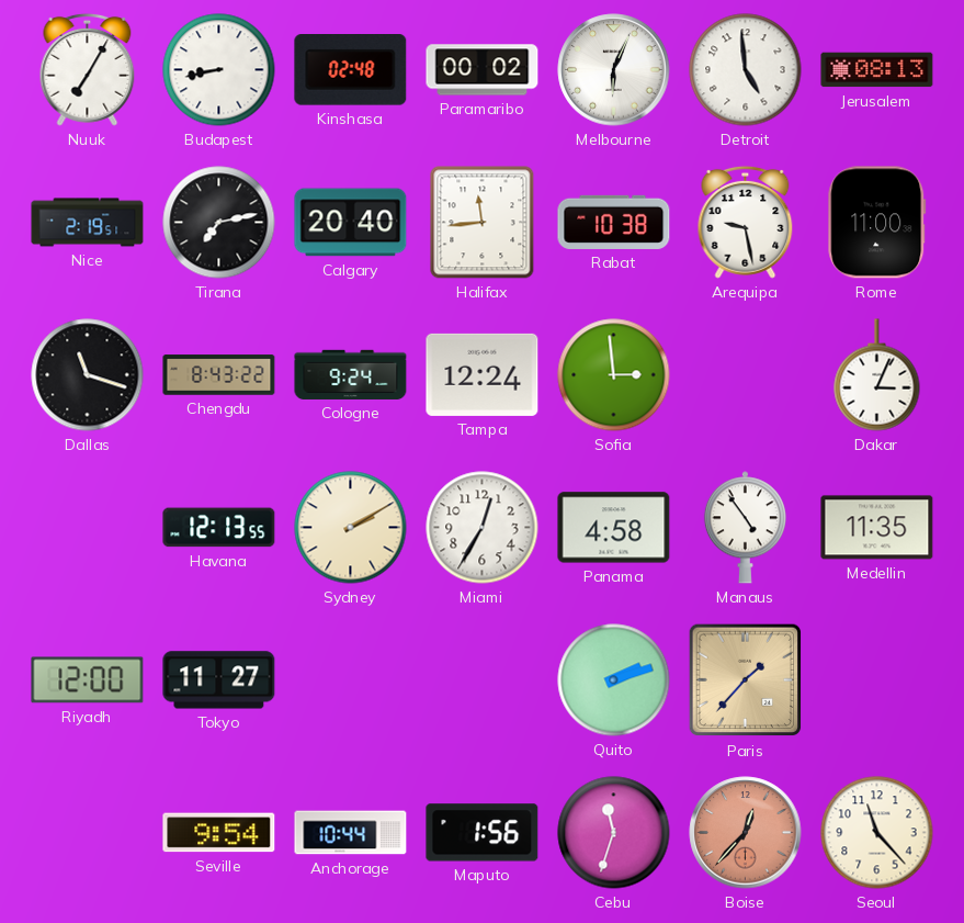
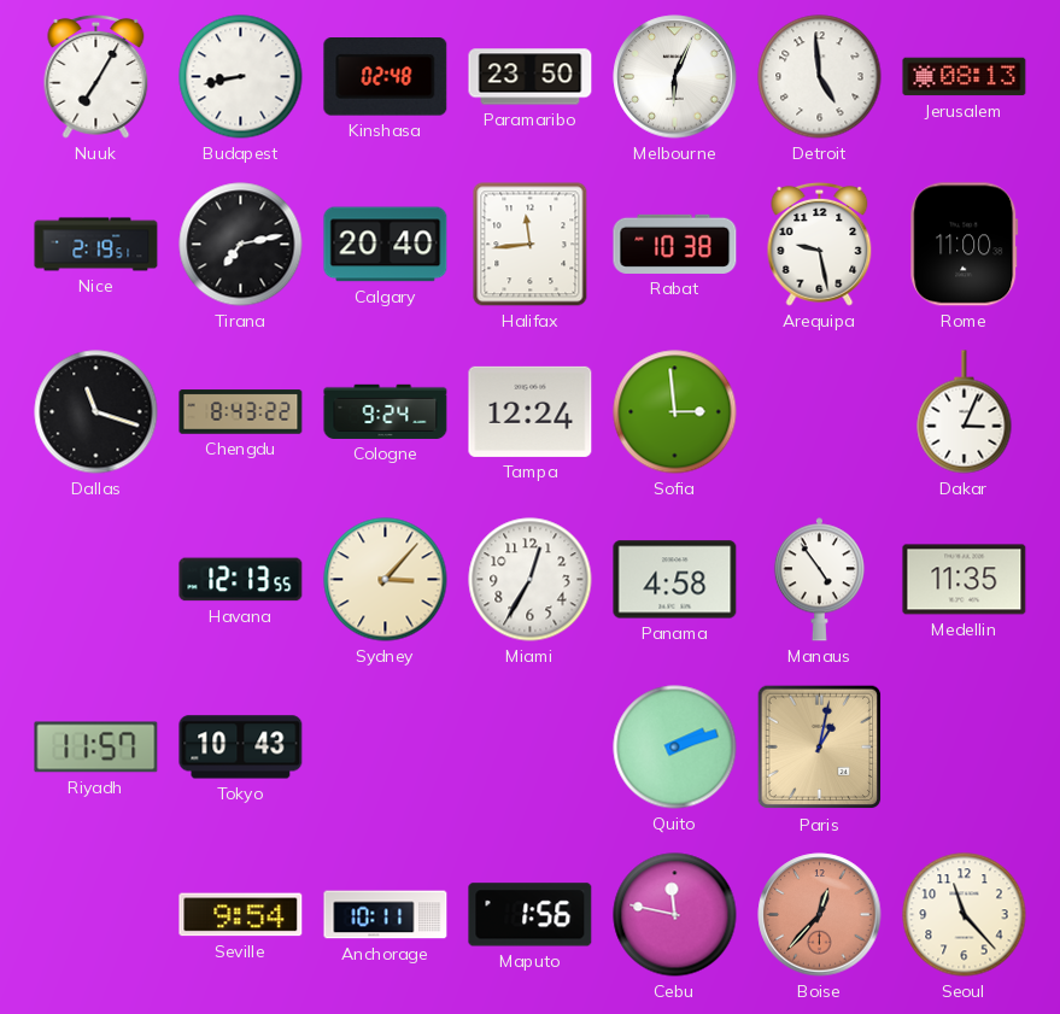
Paramaribo: 00:02 -> 23:50 (531, 77)
Sydney: 2:10 -> 3:07 (386, 580)
Riyadh: 12:00 -> 11:57 (96, 748)
Tokyo: 11:27 -> 10:43 (241, 748)
Paris: 1:37 -> 1:02 (820, 748)
Anchorage: 10:44 -> 10:11 (386, 915)
Cebu: 11:33 -> 11:47 (675, 915)
